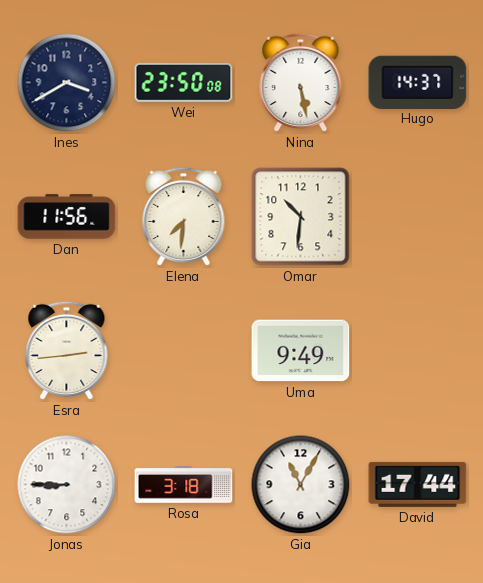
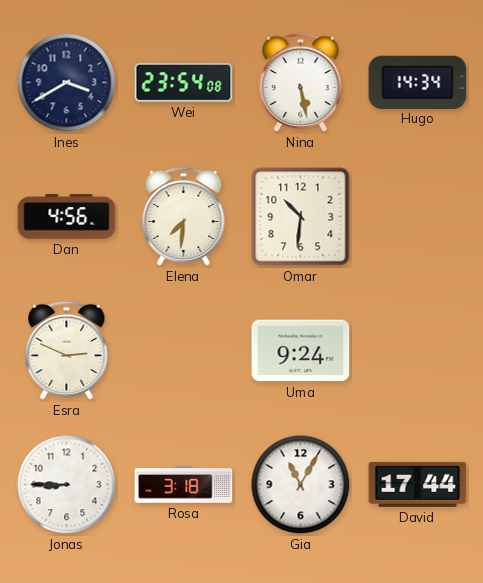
Wei: 23:50 -> 23:54 (184, 82)
Hugo: 14:37 -> 14:34 (418, 82)
Dan: 11:56 -> 4:56 (67, 217)
Esra: 2:44 -> 2:49 (67, 351)
Uma: 9:49 -> 9:24 (301, 351)
